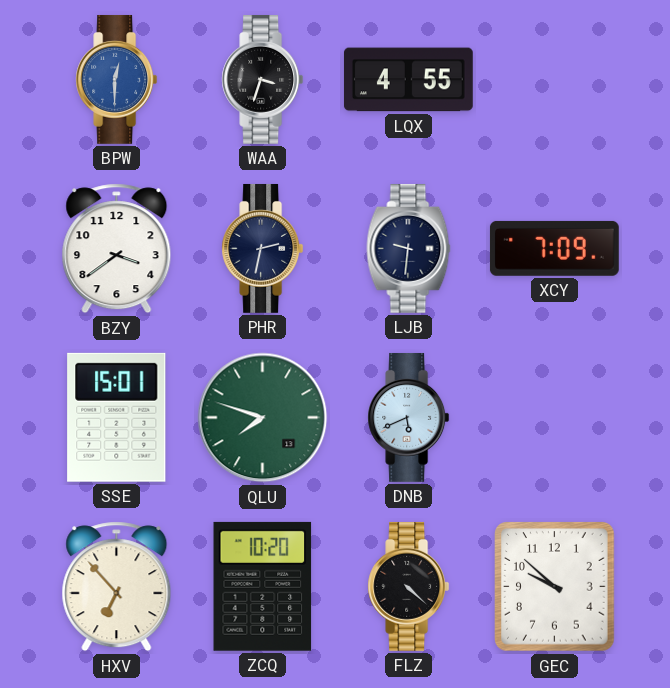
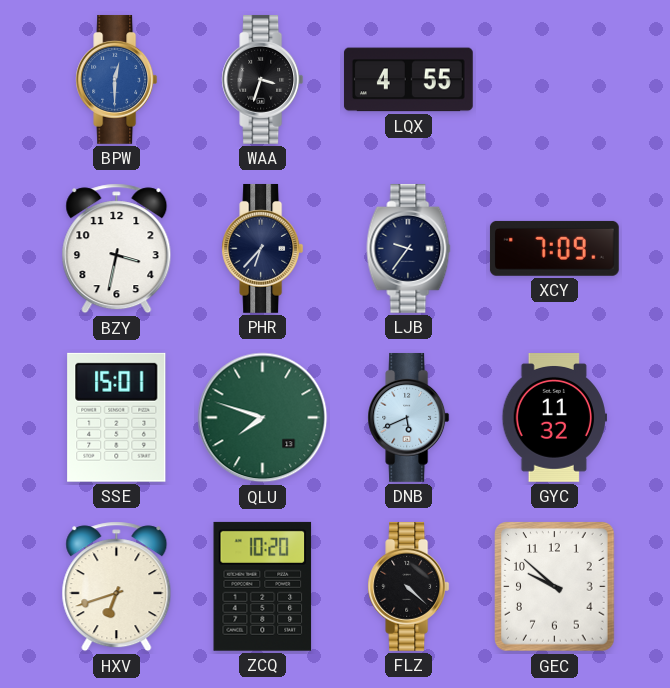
BZY: 3:39 -> 3:32 (117, 249)
PHR: 2:32 -> 6:37 (263, 248)
LJB: 9:31 -> 9:36 (409, 248)
GYC: none -> 11:32 (554, 418)
HXV: 6:53 -> 6:42 (117, 587)
